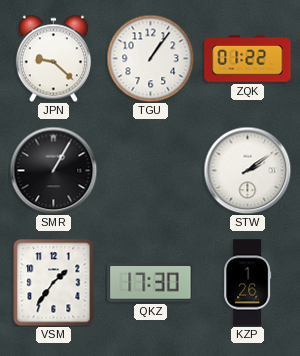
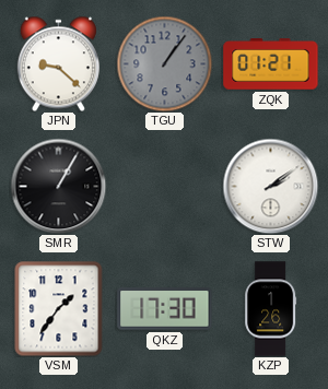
TGU dial: white -> grey (164, 63)
ZQK: 01:22 -> 01:21 (271, 64)
